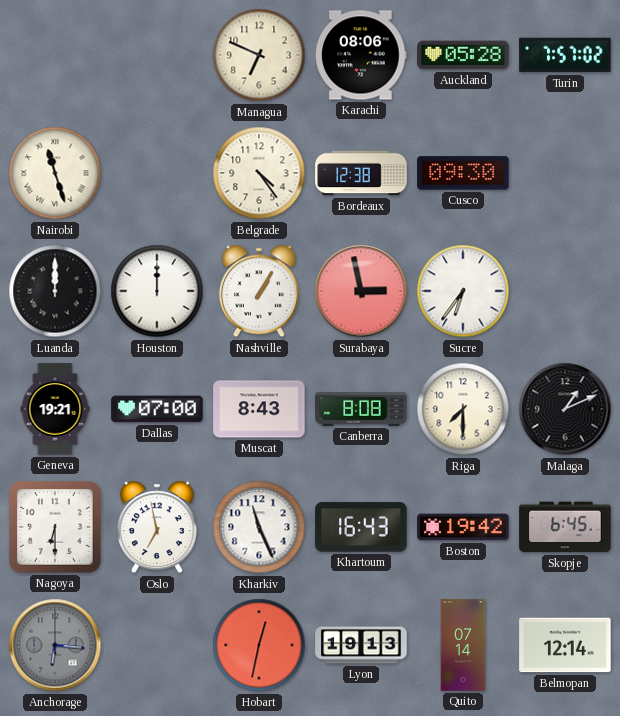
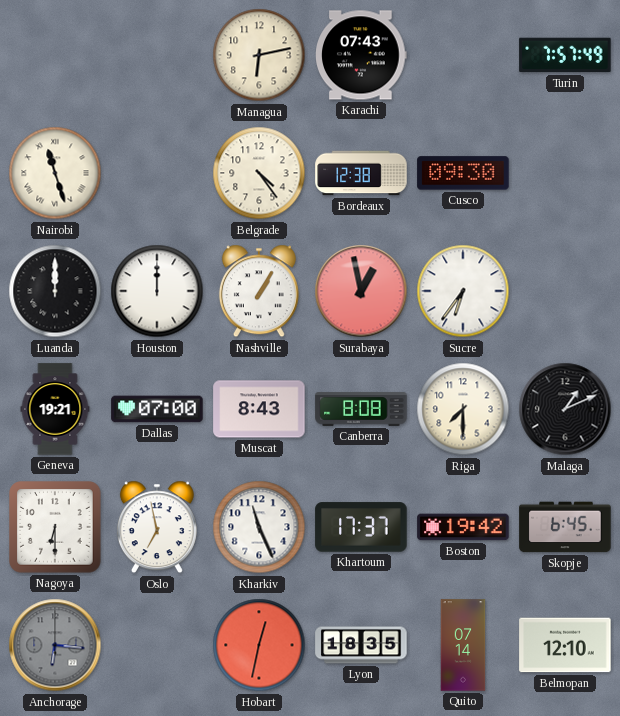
Managua: 6:49 -> 6:13 (259, 55)
Karachi: 08:06 -> 07:43 (361, 55)
Auckland: 05:28 -> none (463, 55)
Turin: 7:57:02 -> 7:57:49 (565, 55)
Surabaya: 2:58 -> 12:58 (361, 291)
Khartoum: 16:43 -> 17:37 (361, 527)
Lyon: 19:13 -> 18:35 (361, 645)
Belmopan: 12:14 -> 12:10 (565, 645)
